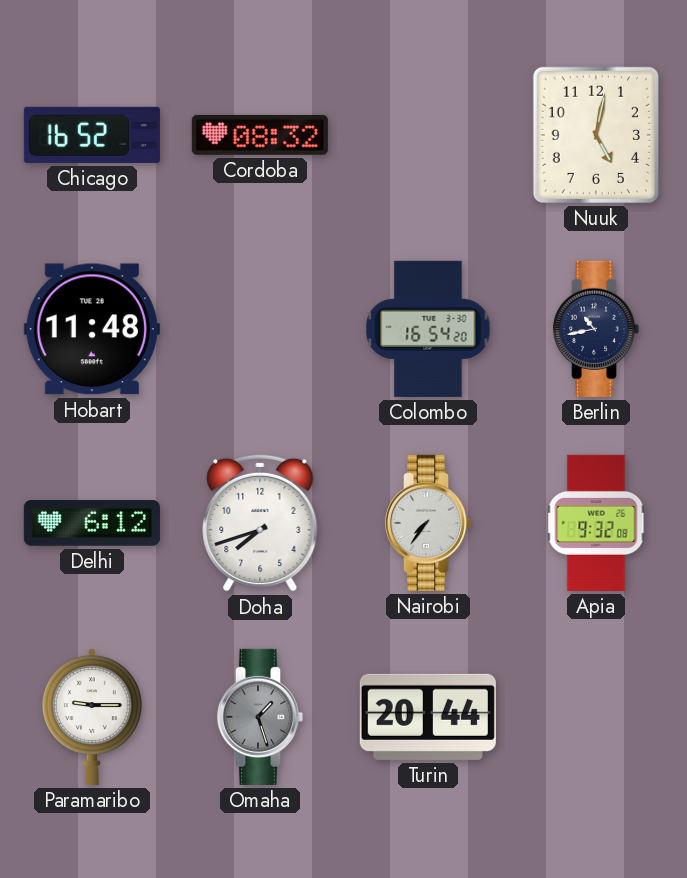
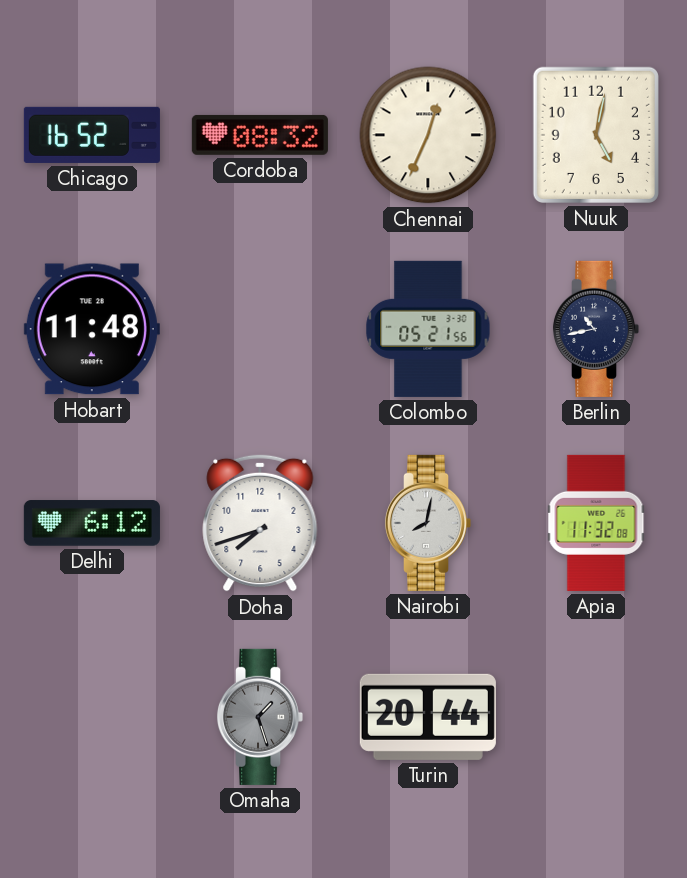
Chennai: none -> 12:34 (428, 135)
Colombo: 16:54 -> 05:21 (428, 329)
Nairobi: 7:36 -> 8:02 (428, 523)
Apia: 9:32 -> 11:32 (596, 523)
Paramaribo: 9:15 -> none (92, 717)
